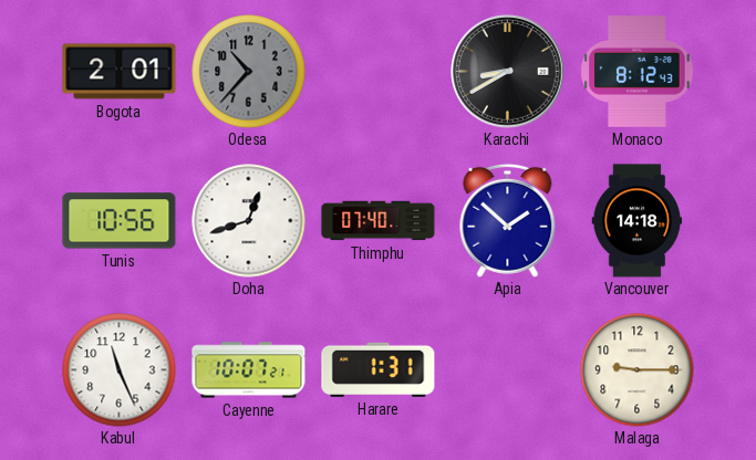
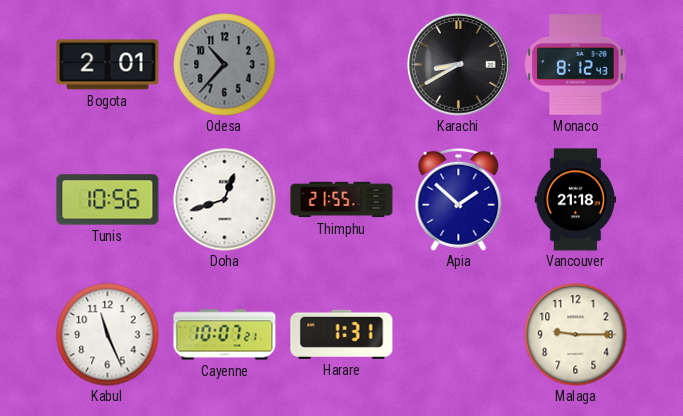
Thimphu: 07:40 -> 21:55 (342, 200)
Vancouver: 14:18 -> 21:18 (576, 200)
